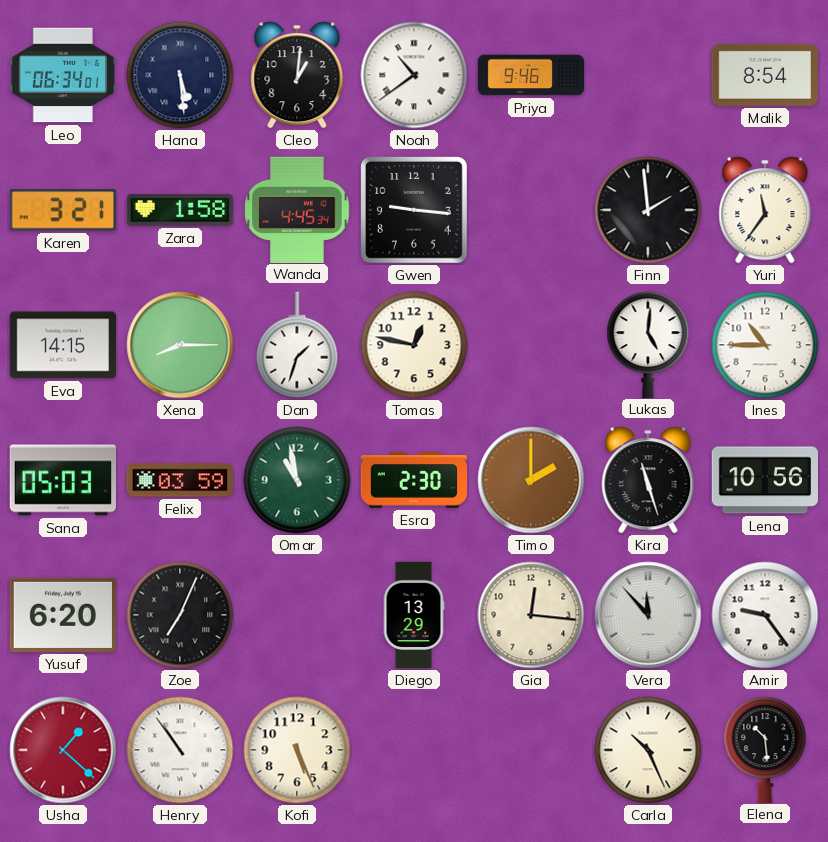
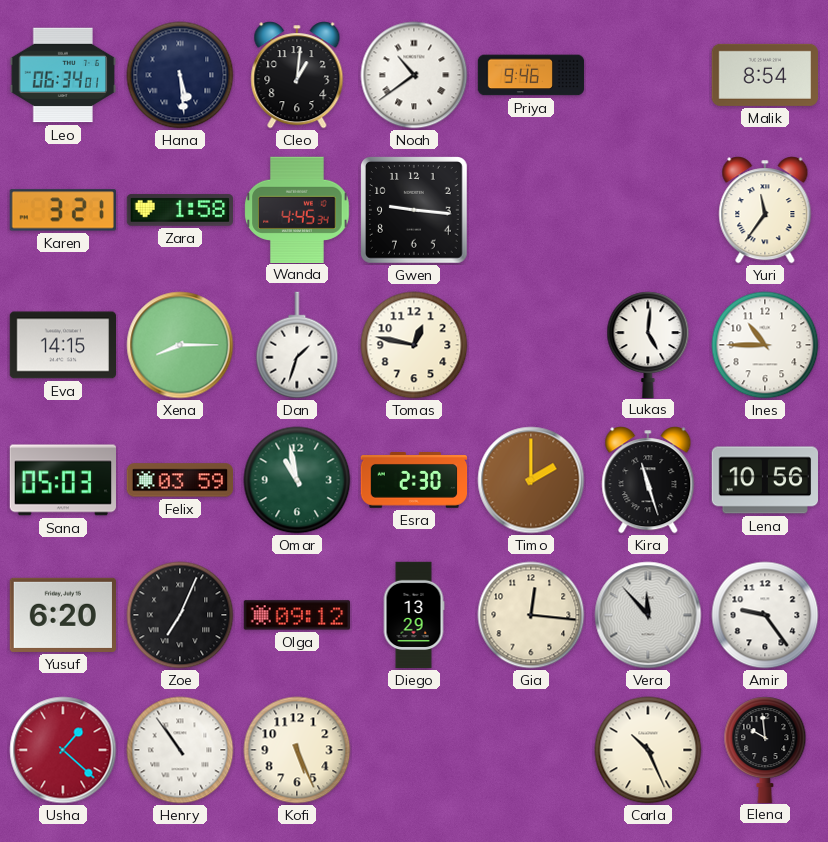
Finn: 1:59 -> none (648, 210)
Olga: none -> 09:12 (297, 615)
Elena: 10:29 -> 9:59 (765, 749)
